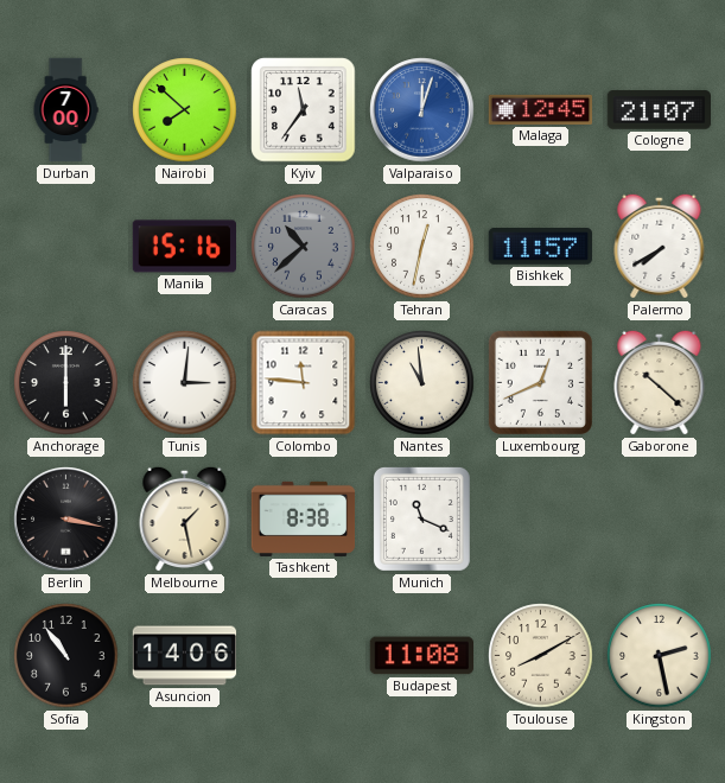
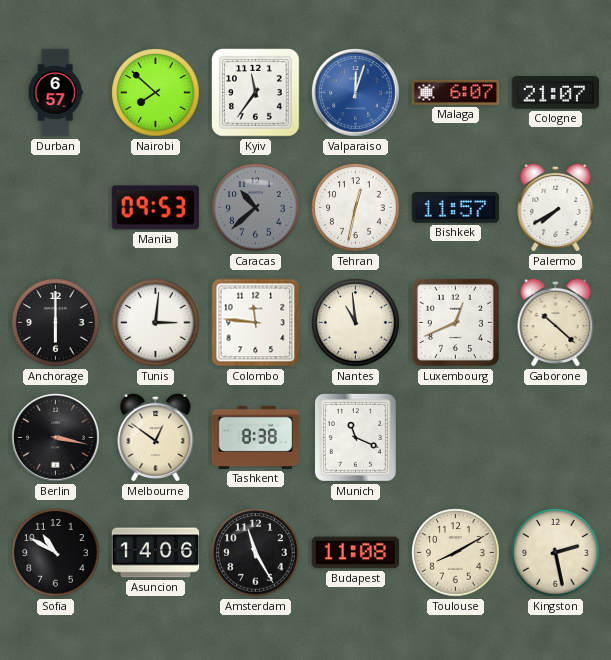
Durban: 7:00 -> 6:57 (55, 93)
Malaga: 12:45 -> 6:07 (456, 92)
Manila: 15:16 -> 09:53 (155, 208)
Melbourne: 1:28 -> 12:51 (156, 437)
Sofia: 10:54 -> 10:50 (56, 553)
Amsterdam: none -> 11:25 (256, 553)
